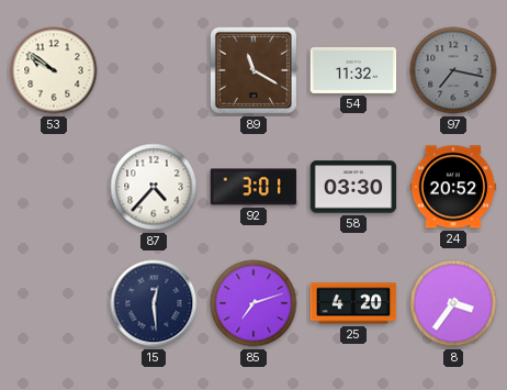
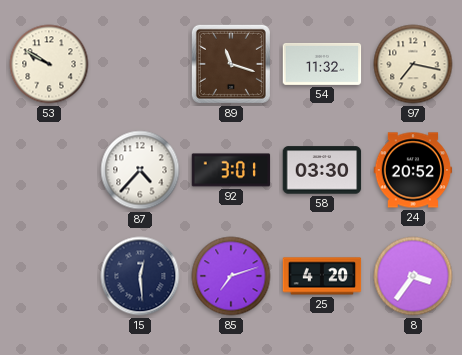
53: 9:51 -> 9:50 (49, 64)
89: 11:20 -> 11:18 (231, 64)
97 dial: grey -> cream (413, 64)
